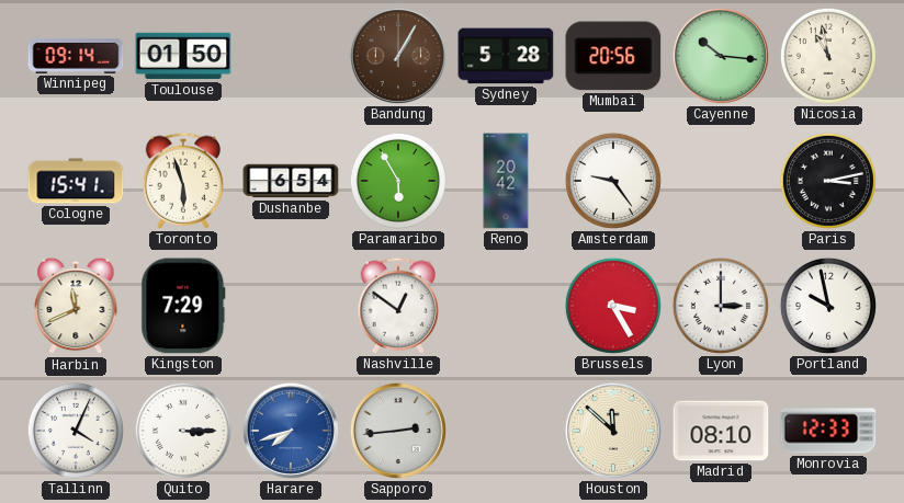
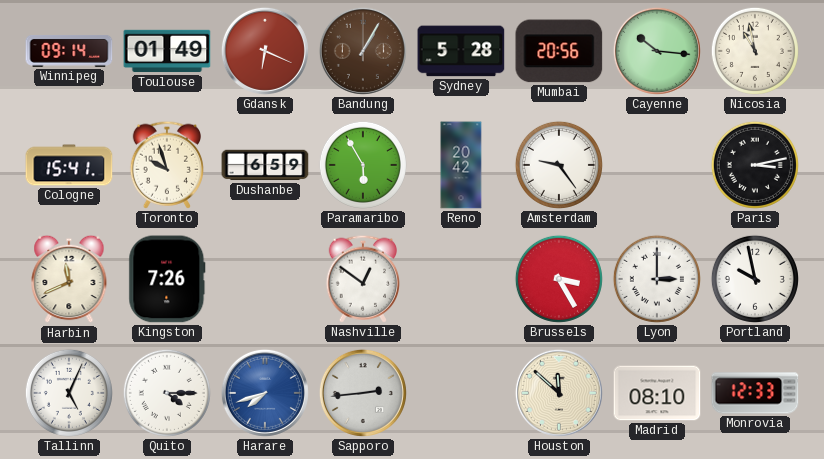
Toulouse: 01:50 -> 01:49 (167, 51)
Gdansk: none -> 6:19 (265, 51)
Toronto: 5:57 -> 9:57 (167, 165)
Dushanbe: 6:54 -> 6:59 (265, 165)
Kingston: 7:29 -> 7:26 (167, 279)
Tallinn: 4:04 -> 5:04 (69, 393)
Quito: 3:15 -> 4:15 (167, 393)
